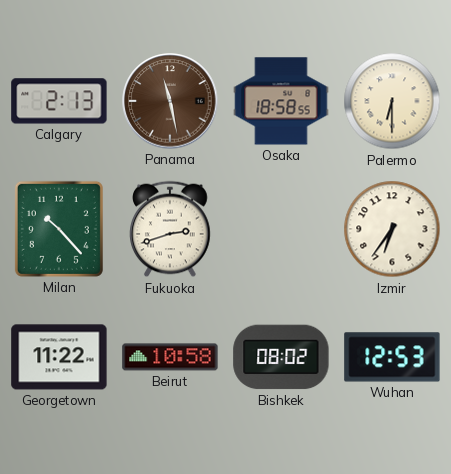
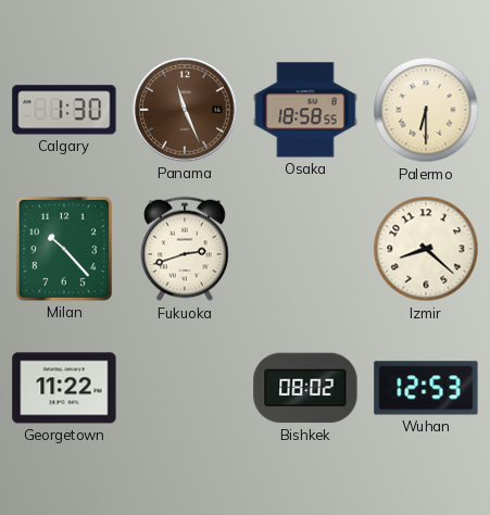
Calgary: 2:13 -> 1:30 (64, 110)
Panama: 11:28 -> 11:26 (185, 110)
Izmir: 6:36 -> 8:22 (426, 249)
Beirut: 10:58 -> none (170, 357)
